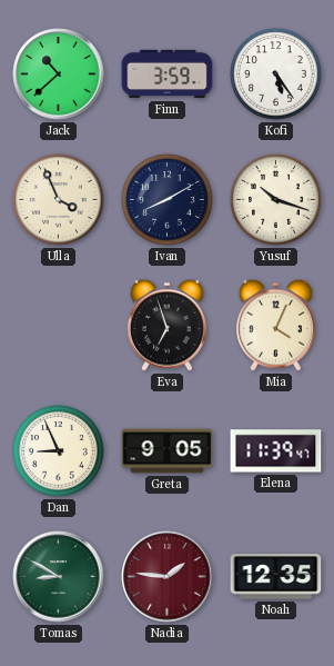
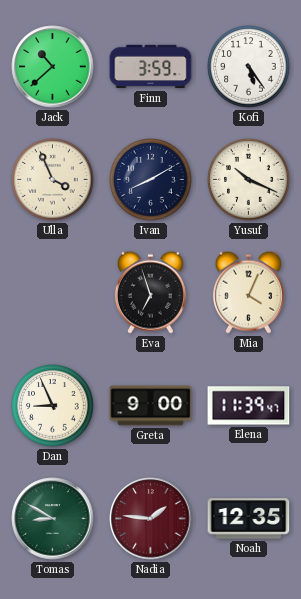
Yusuf: 10:18 -> 10:19 (249, 180)
Greta: 9:05 -> 9:00 (151, 406)
